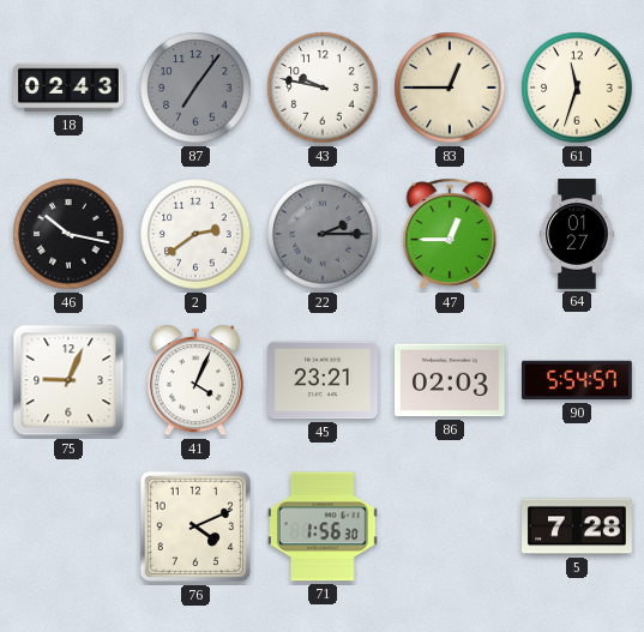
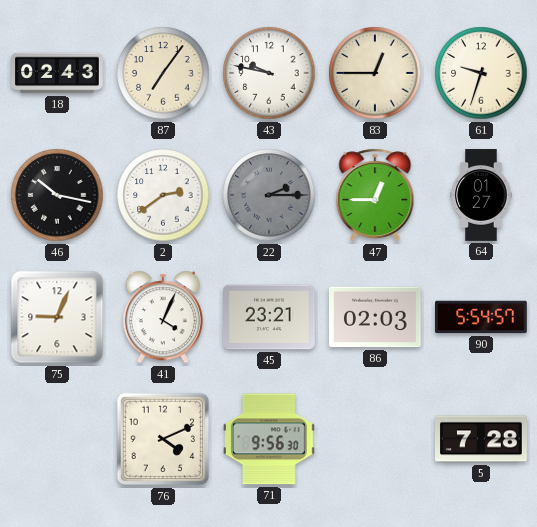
87 dial: grey -> cream (163, 73)
61: 11:33 -> 9:33 (481, 73)
71: 1:56 -> 9:56 (269, 439)
